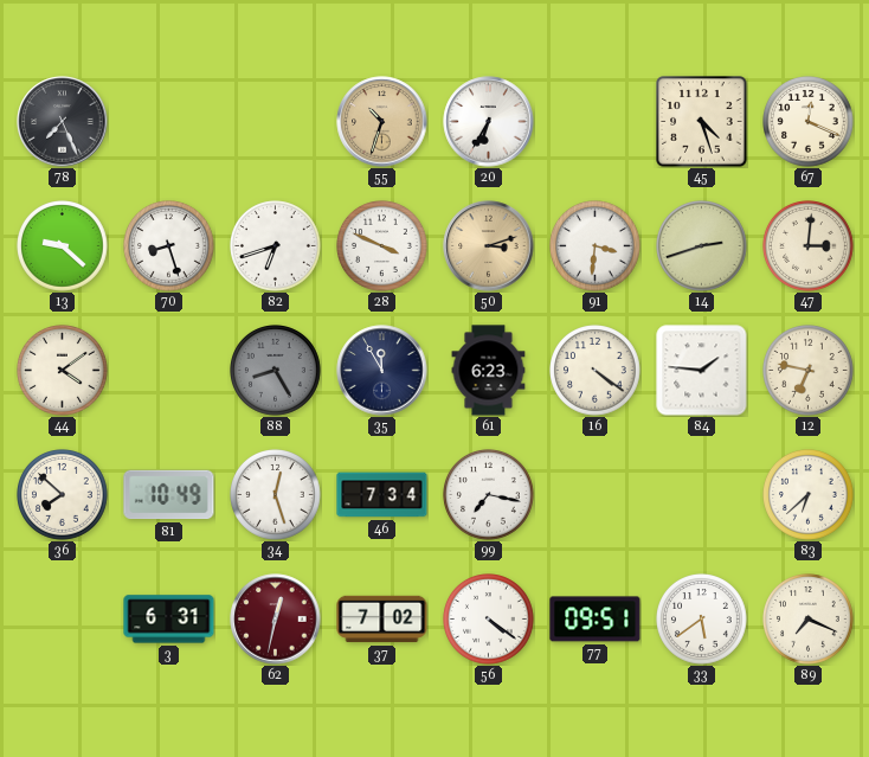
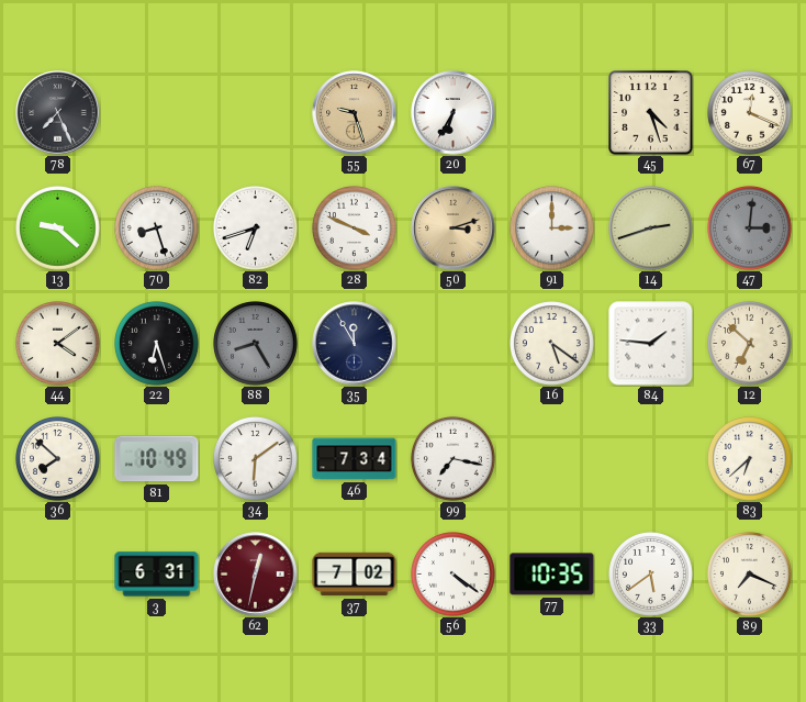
55: 10:33 -> 9:27 (355, 113)
91: 3:31 -> 3:00 (552, 229)
47 dial: cream -> grey (750, 229)
22: none -> 6:27 (157, 344)
61: 6:23 -> none (489, 371)
16: 4:21 -> 5:21 (552, 344)
12: 6:47 -> 6:52 (750, 344)
34: 12:27 -> 6:09 (256, 459)
77: 09:51 -> 10:35 (552, 575)
